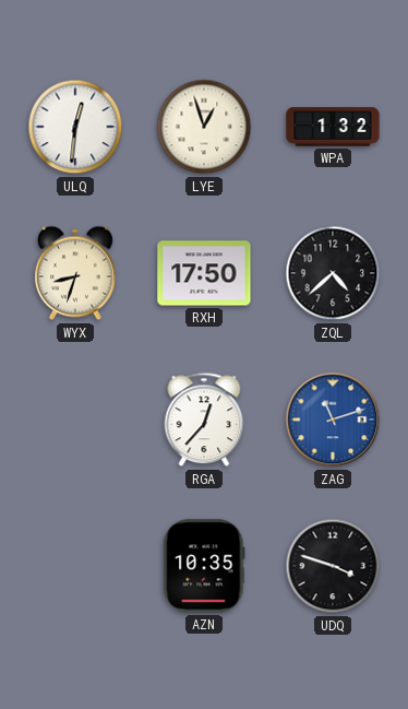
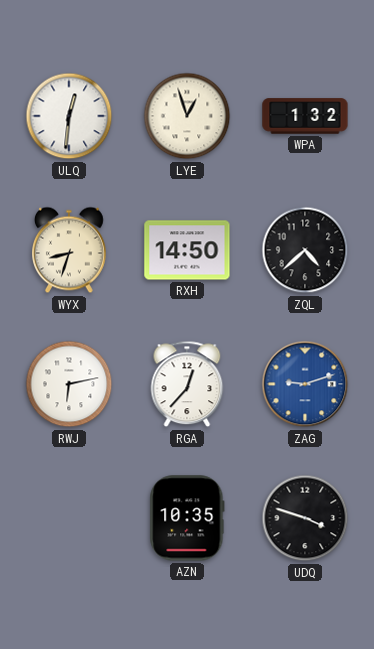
RXH: 17:50 -> 14:50 (187, 250)
RWJ: none -> 6:13 (69, 384)
ZAG: 11:12 -> 9:12 (305, 384)
